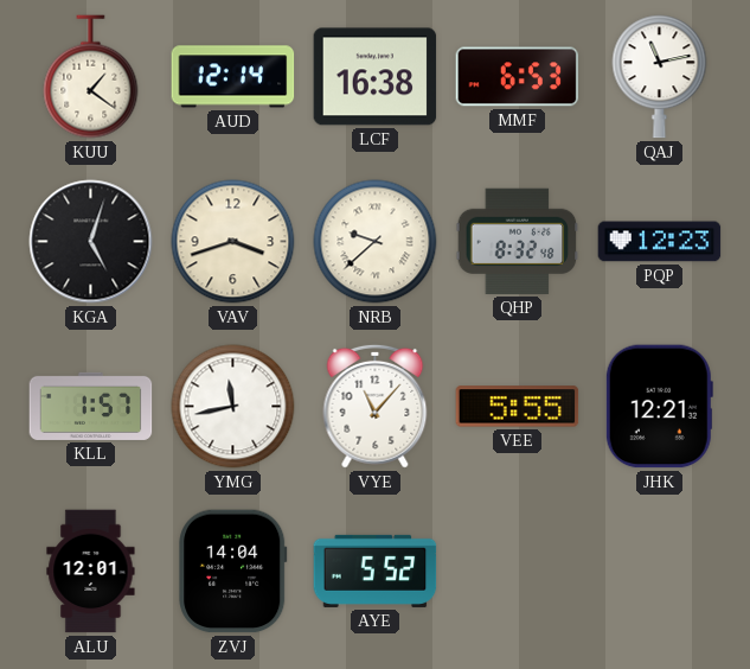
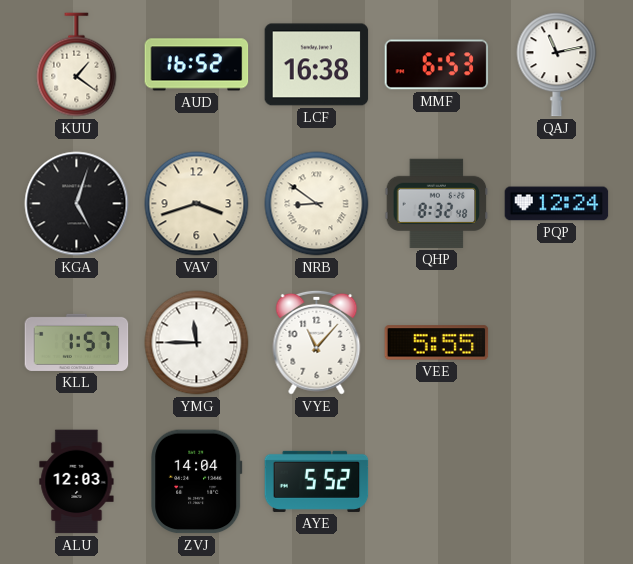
AUD: 12:14 -> 16:52 (197, 65)
NRB: 9:38 -> 8:51 (317, 204)
PQP: 12:23 -> 12:24 (557, 204)
YMG: 11:43 -> 11:45 (197, 343)
JHK: 12:21 -> none (659, 407)
ALU: 12:01 -> 12:03 (77, 482)
